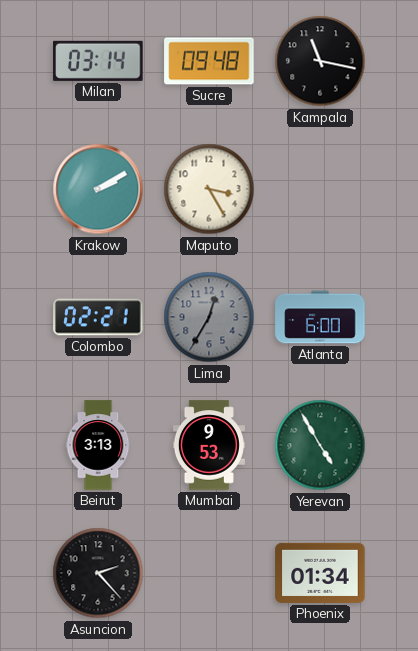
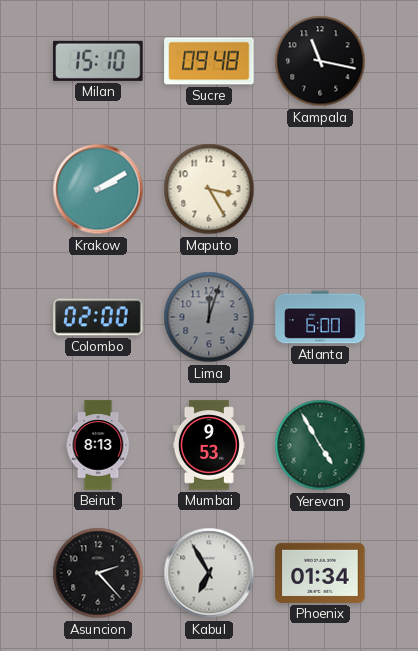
Milan: 03:14 -> 15:10 (98, 61)
Colombo: 02:21 -> 02:00 (98, 317)
Lima: 12:35 -> 12:03 (209, 317)
Beirut: 3:13 -> 8:13 (98, 445)
Kabul: none -> 6:55 (209, 573)
